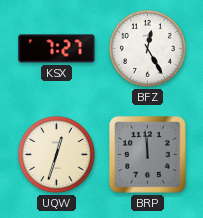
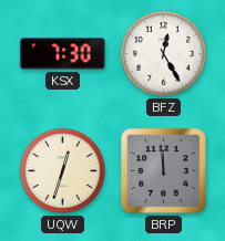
KSX: 7:27 -> 7:30 (63, 54)
